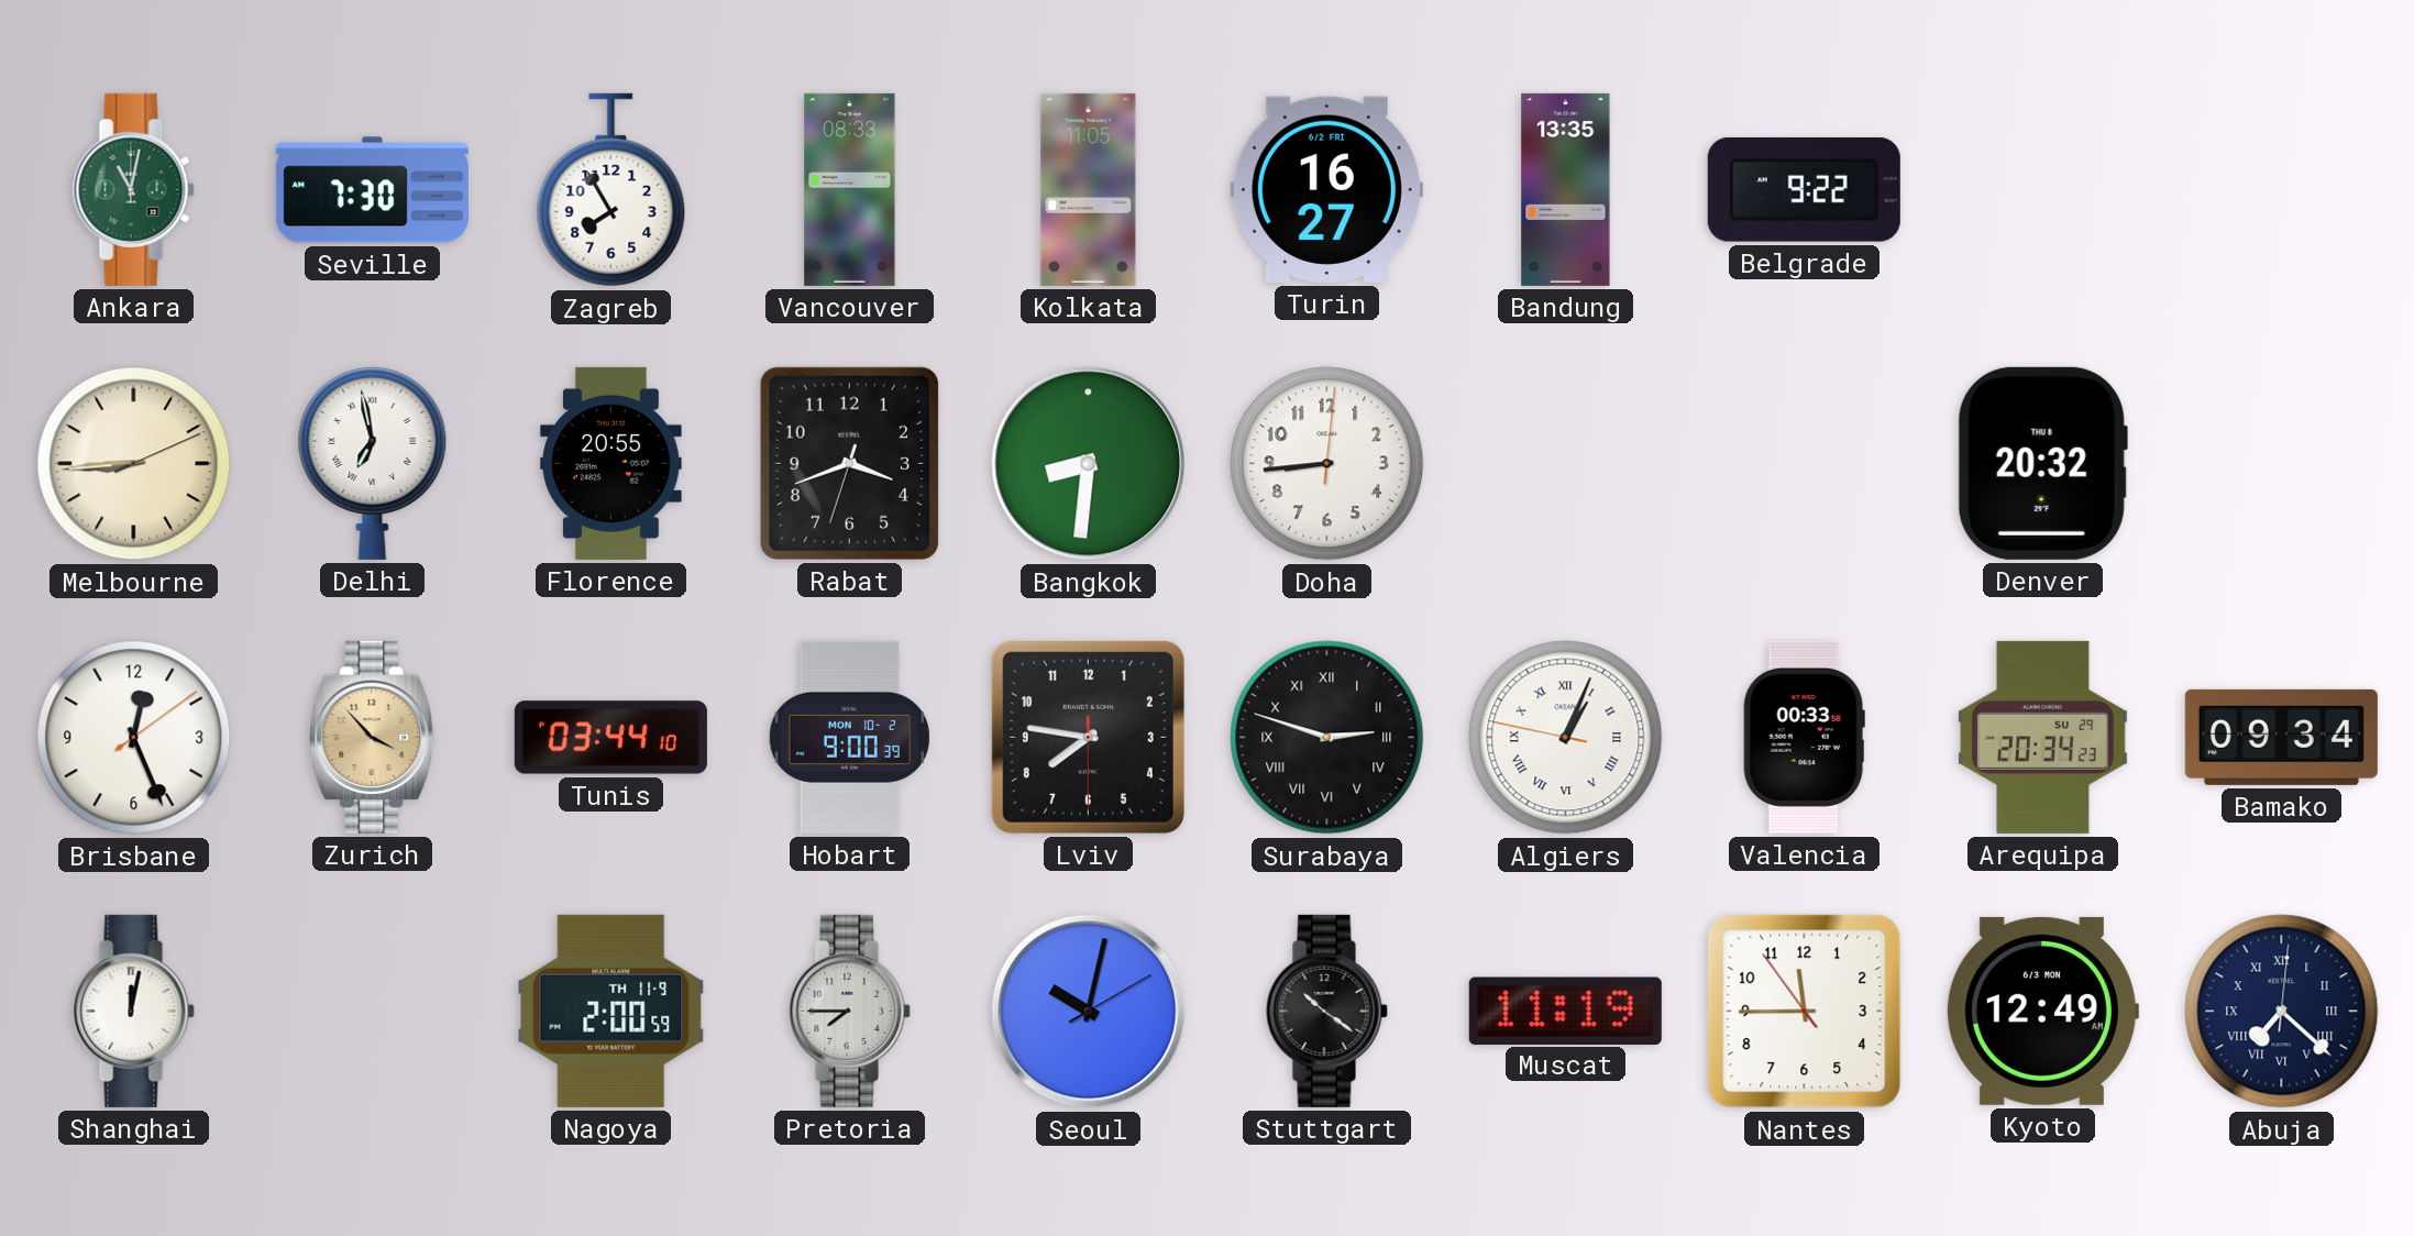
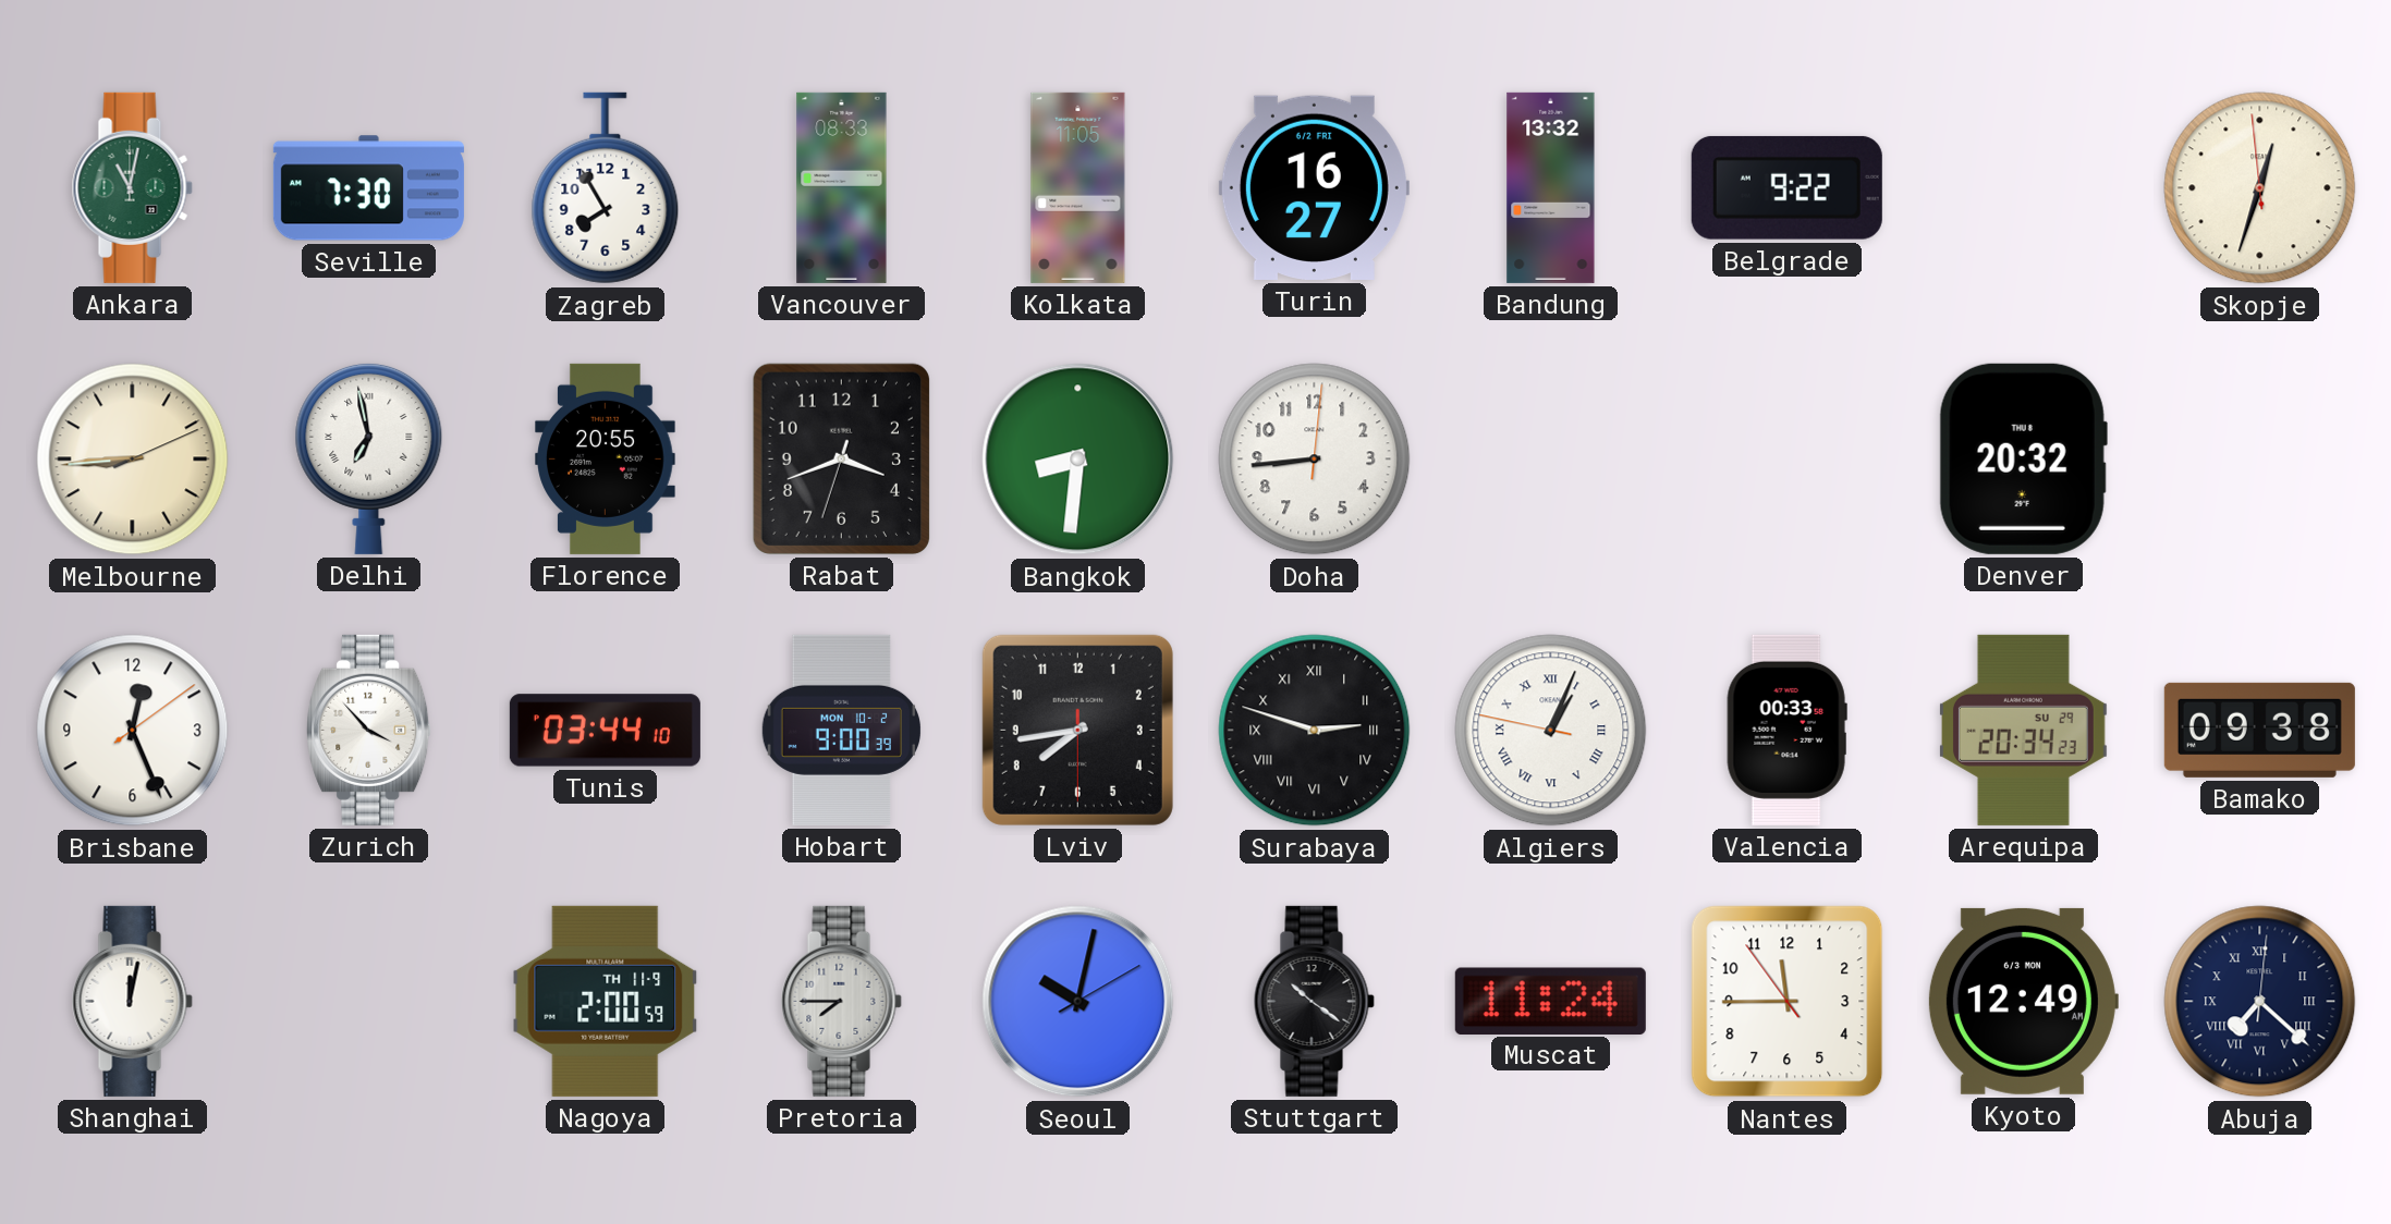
Bandung: 13:35 -> 13:32 (1551, 187)
Skopje: none -> 12:32 (2260, 188)
Zurich dial: champagne -> white (369, 730)
Lviv: 7:46 -> 7:43 (1077, 730)
Bamako: 09:34 -> 09:38 (2259, 730)
Muscat: 11:19 -> 11:24 (1550, 1001)
